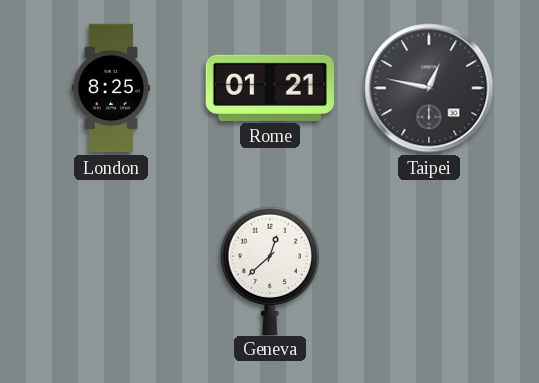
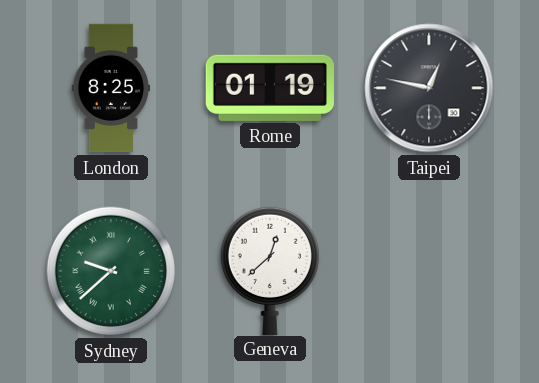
Rome: 01:21 -> 01:19 (270, 88)
Sydney: none -> 9:38 (111, 271)
